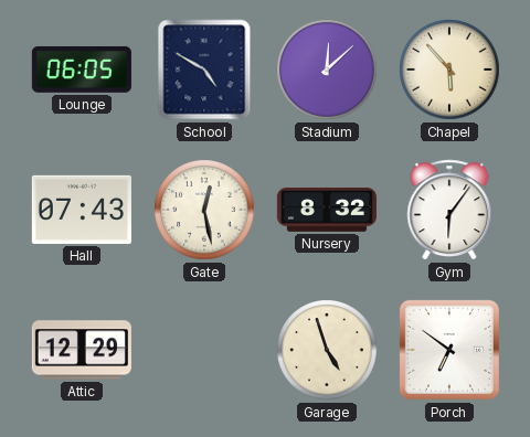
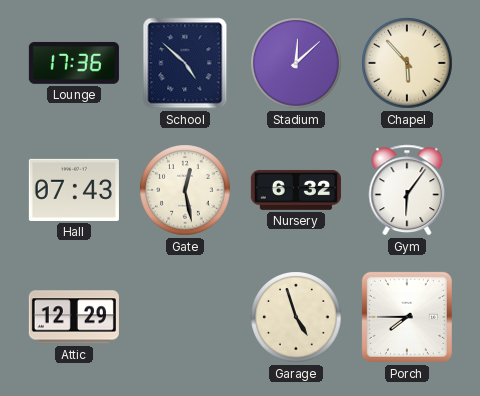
Lounge: 06:05 -> 17:36 (74, 63)
School: 4:50 -> 4:52 (185, 63)
Nursery: 8:32 -> 6:32 (296, 190)
Porch: 6:51 -> 7:45 (407, 317)
